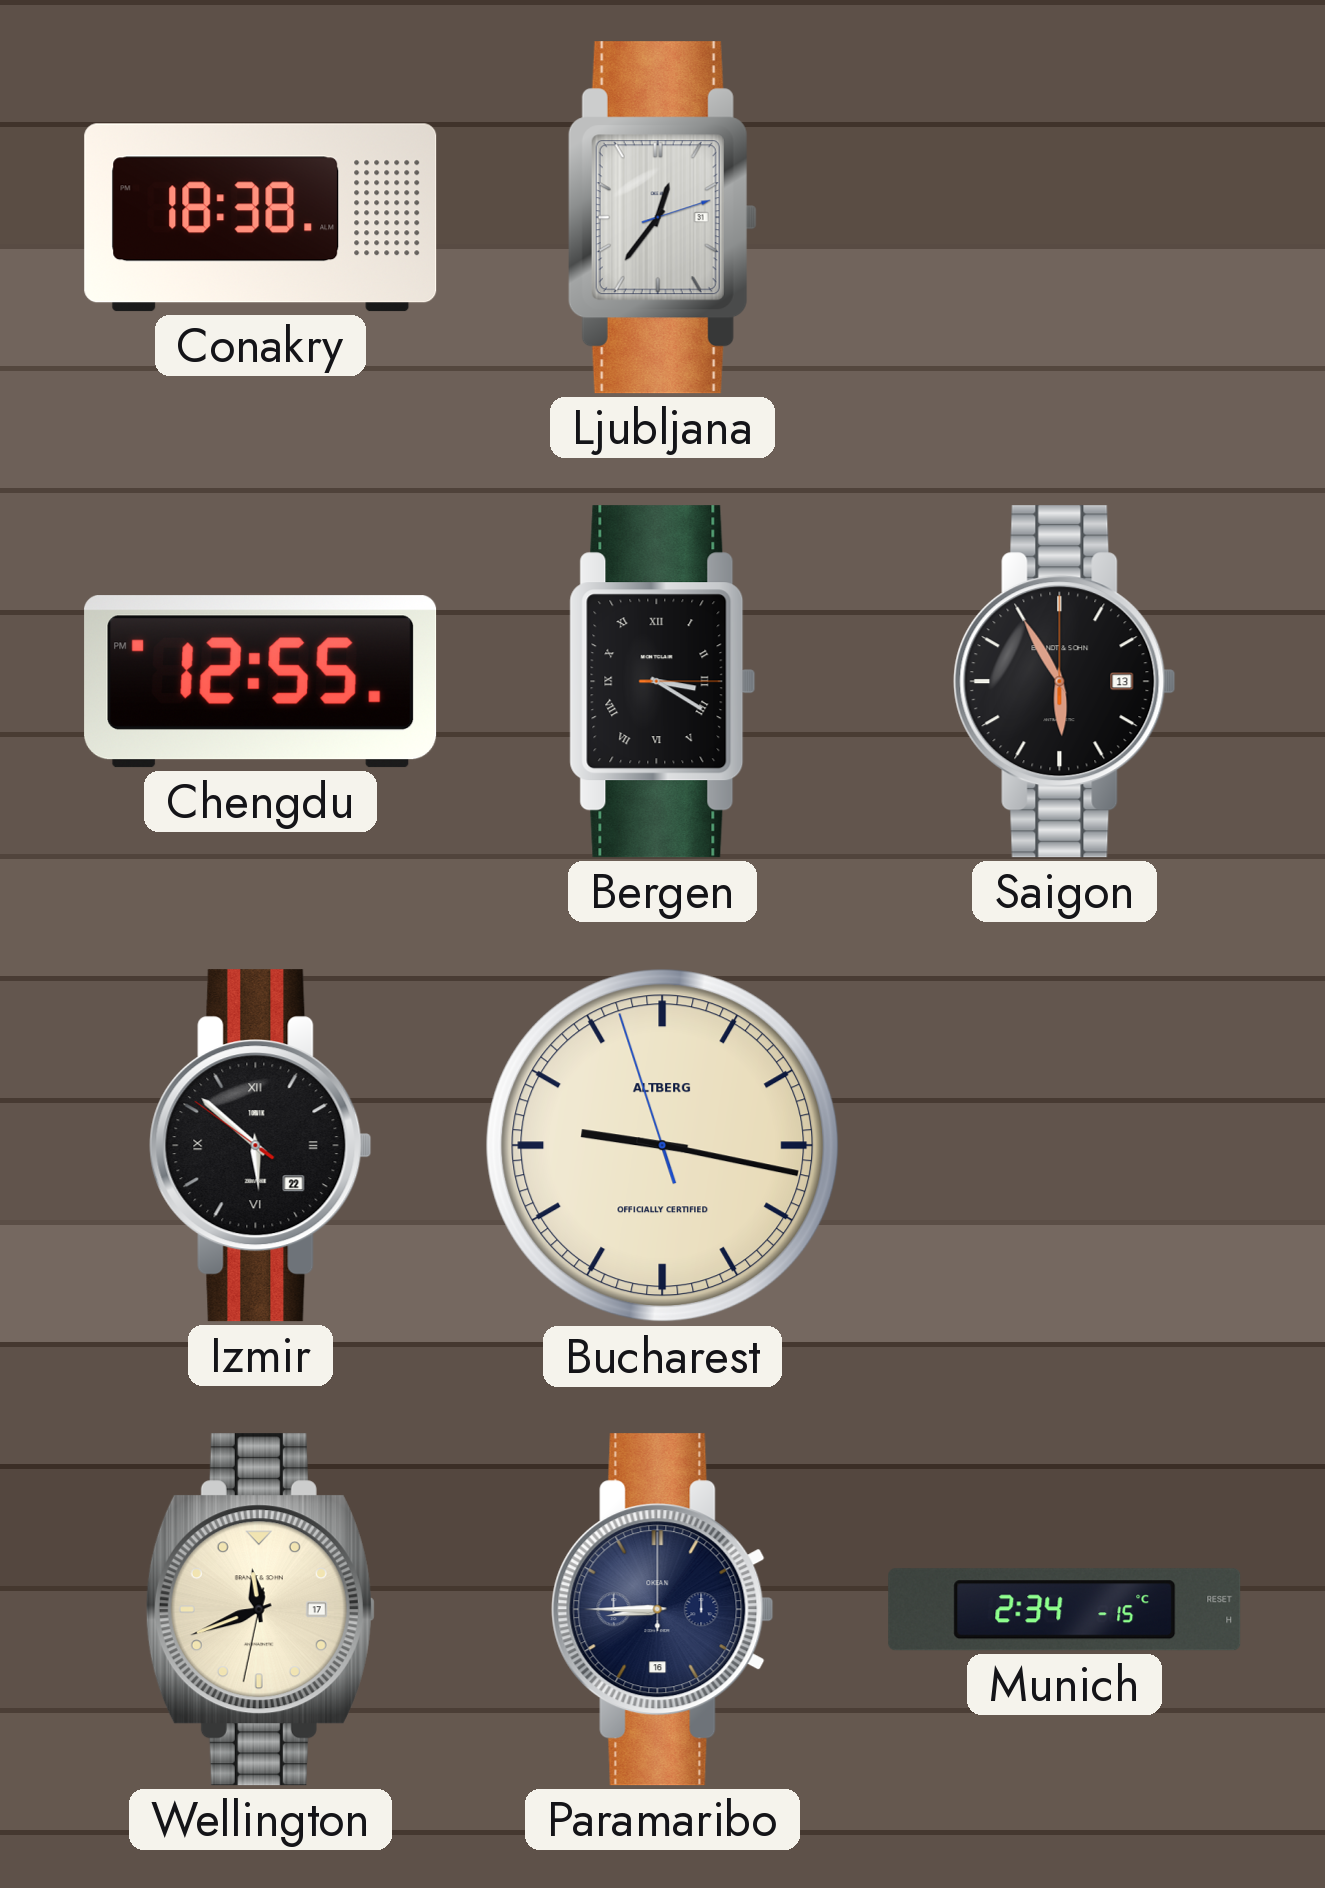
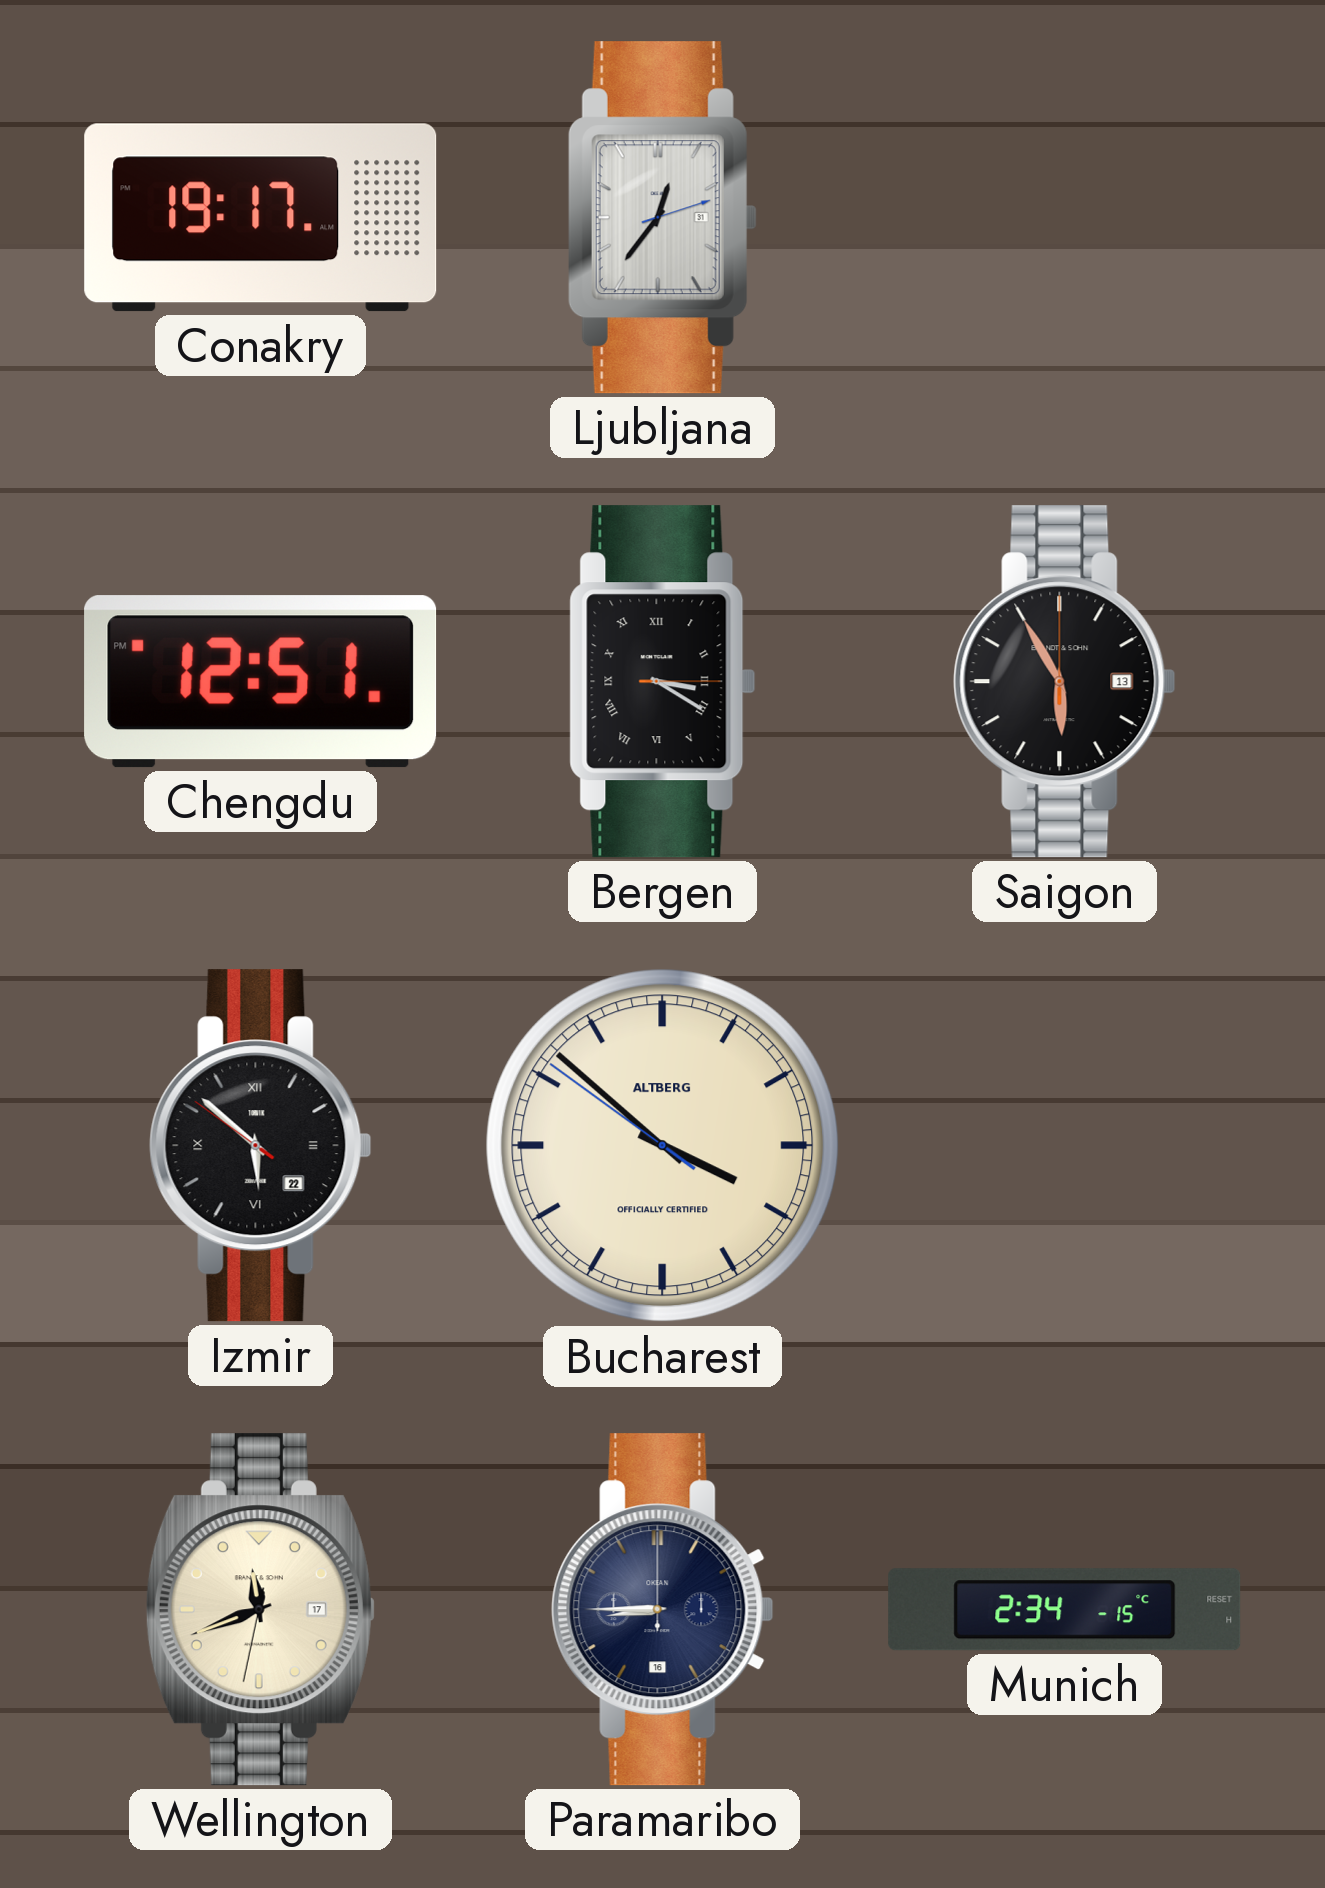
Conakry: 18:38 -> 19:17 (261, 218)
Chengdu: 12:55 -> 12:51 (261, 682)
Bucharest: 9:16 -> 3:51 (663, 1146)
